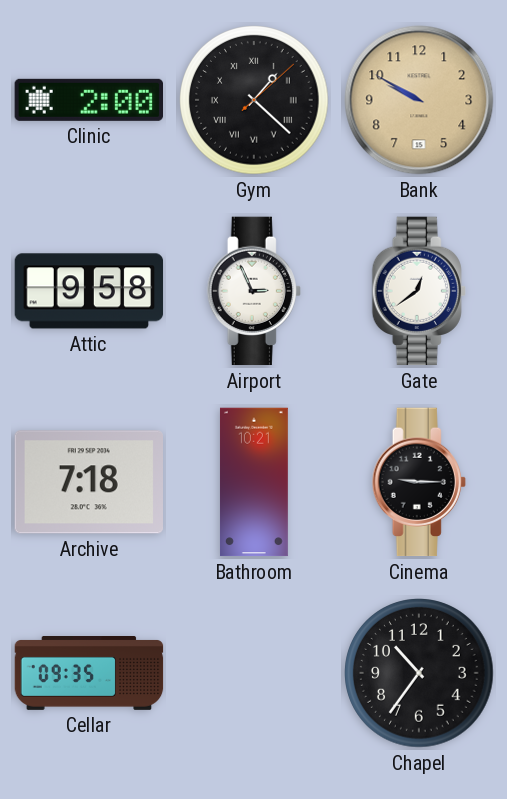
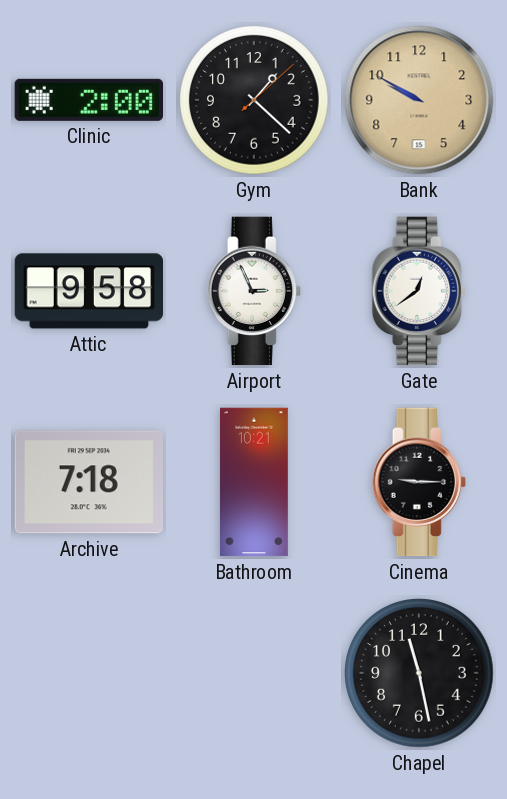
Gym numerals: Roman -> Arabic (254, 100)
Cellar: 09:35 -> none (89, 674)
Chapel: 10:36 -> 11:28 (419, 673)
